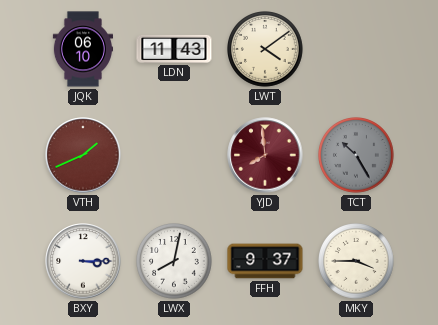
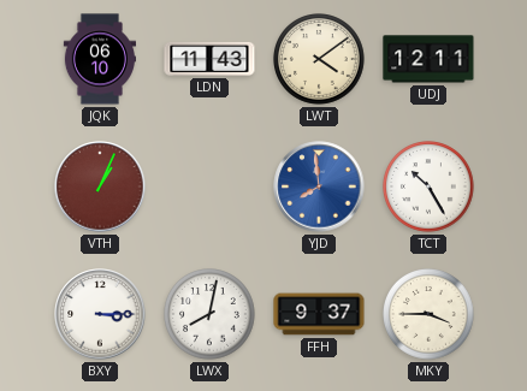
UDJ: none -> 12:11 (428, 59)
VTH: 1:41 -> 1:04 (100, 186)
YJD dial: burgundy -> blue (319, 186)
TCT dial: grey -> white (430, 188)
